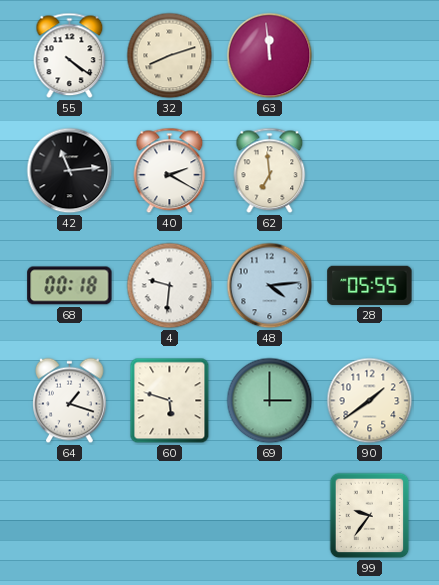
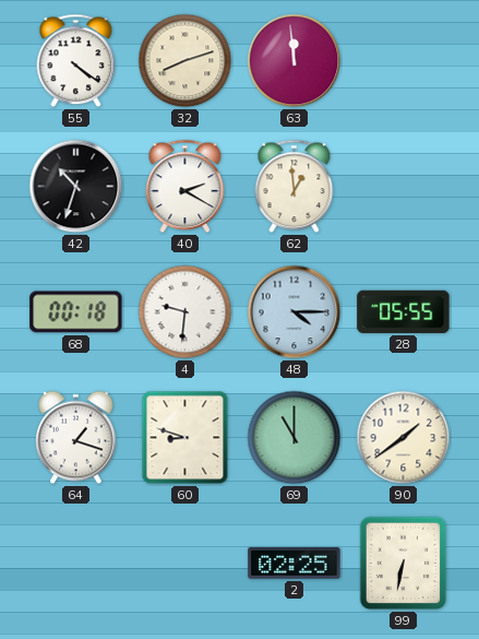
42: 11:14 -> 10:33 (76, 187)
62: 6:59 -> 12:59 (295, 187)
48: 4:14 -> 4:15 (295, 312)
60: 5:48 -> 8:48 (185, 438)
69: 3:00 -> 11:00 (295, 438)
2: none -> 02:25 (295, 564)
99: 9:36 -> 6:32 (404, 564)
